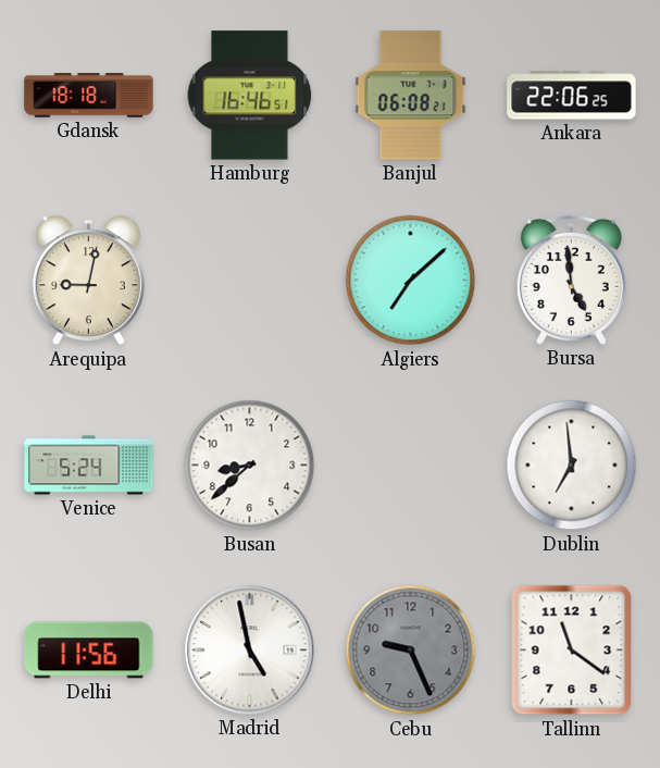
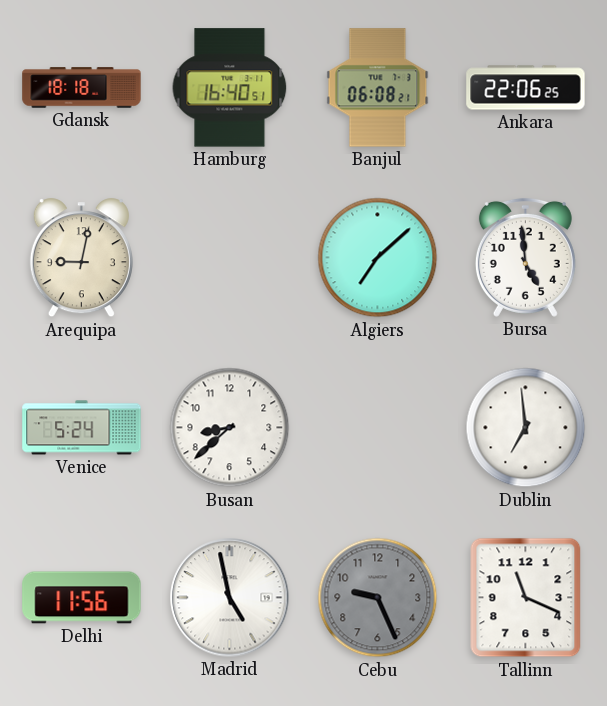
Hamburg: 16:46 -> 16:40 (230, 88)
Tallinn: 11:21 -> 11:19 (526, 598)
